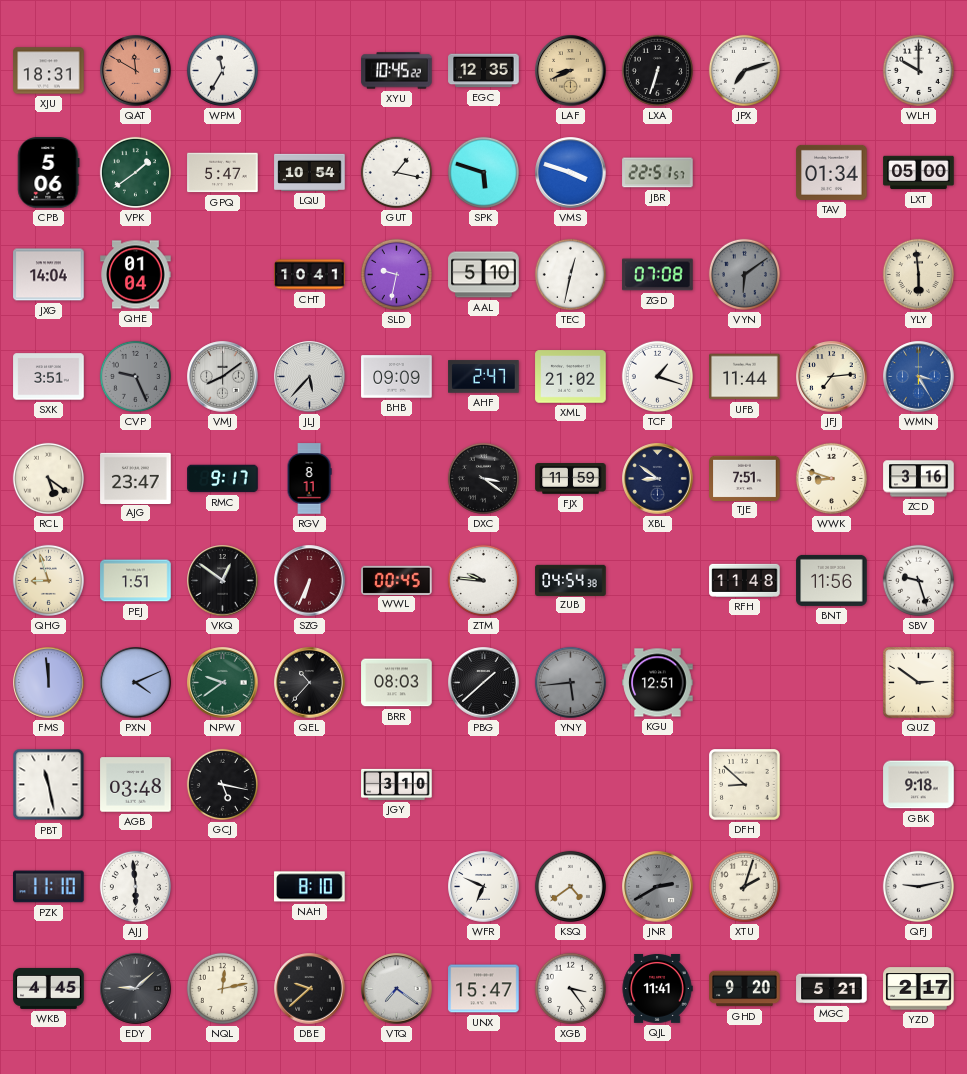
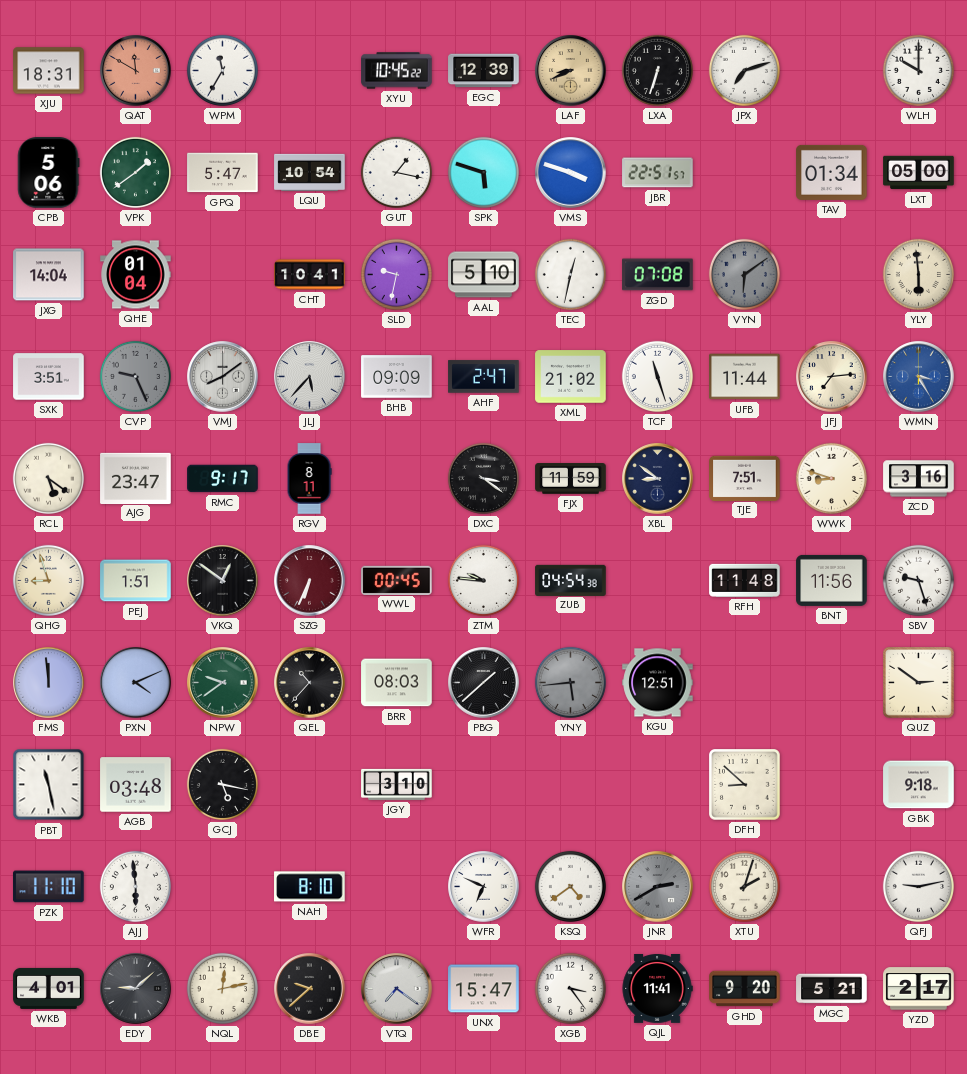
EGC: 12:35 -> 12:39 (484, 71)
TCF: 1:18 -> 11:27 (657, 376)
WKB: 4:45 -> 4:01 (49, 988)
